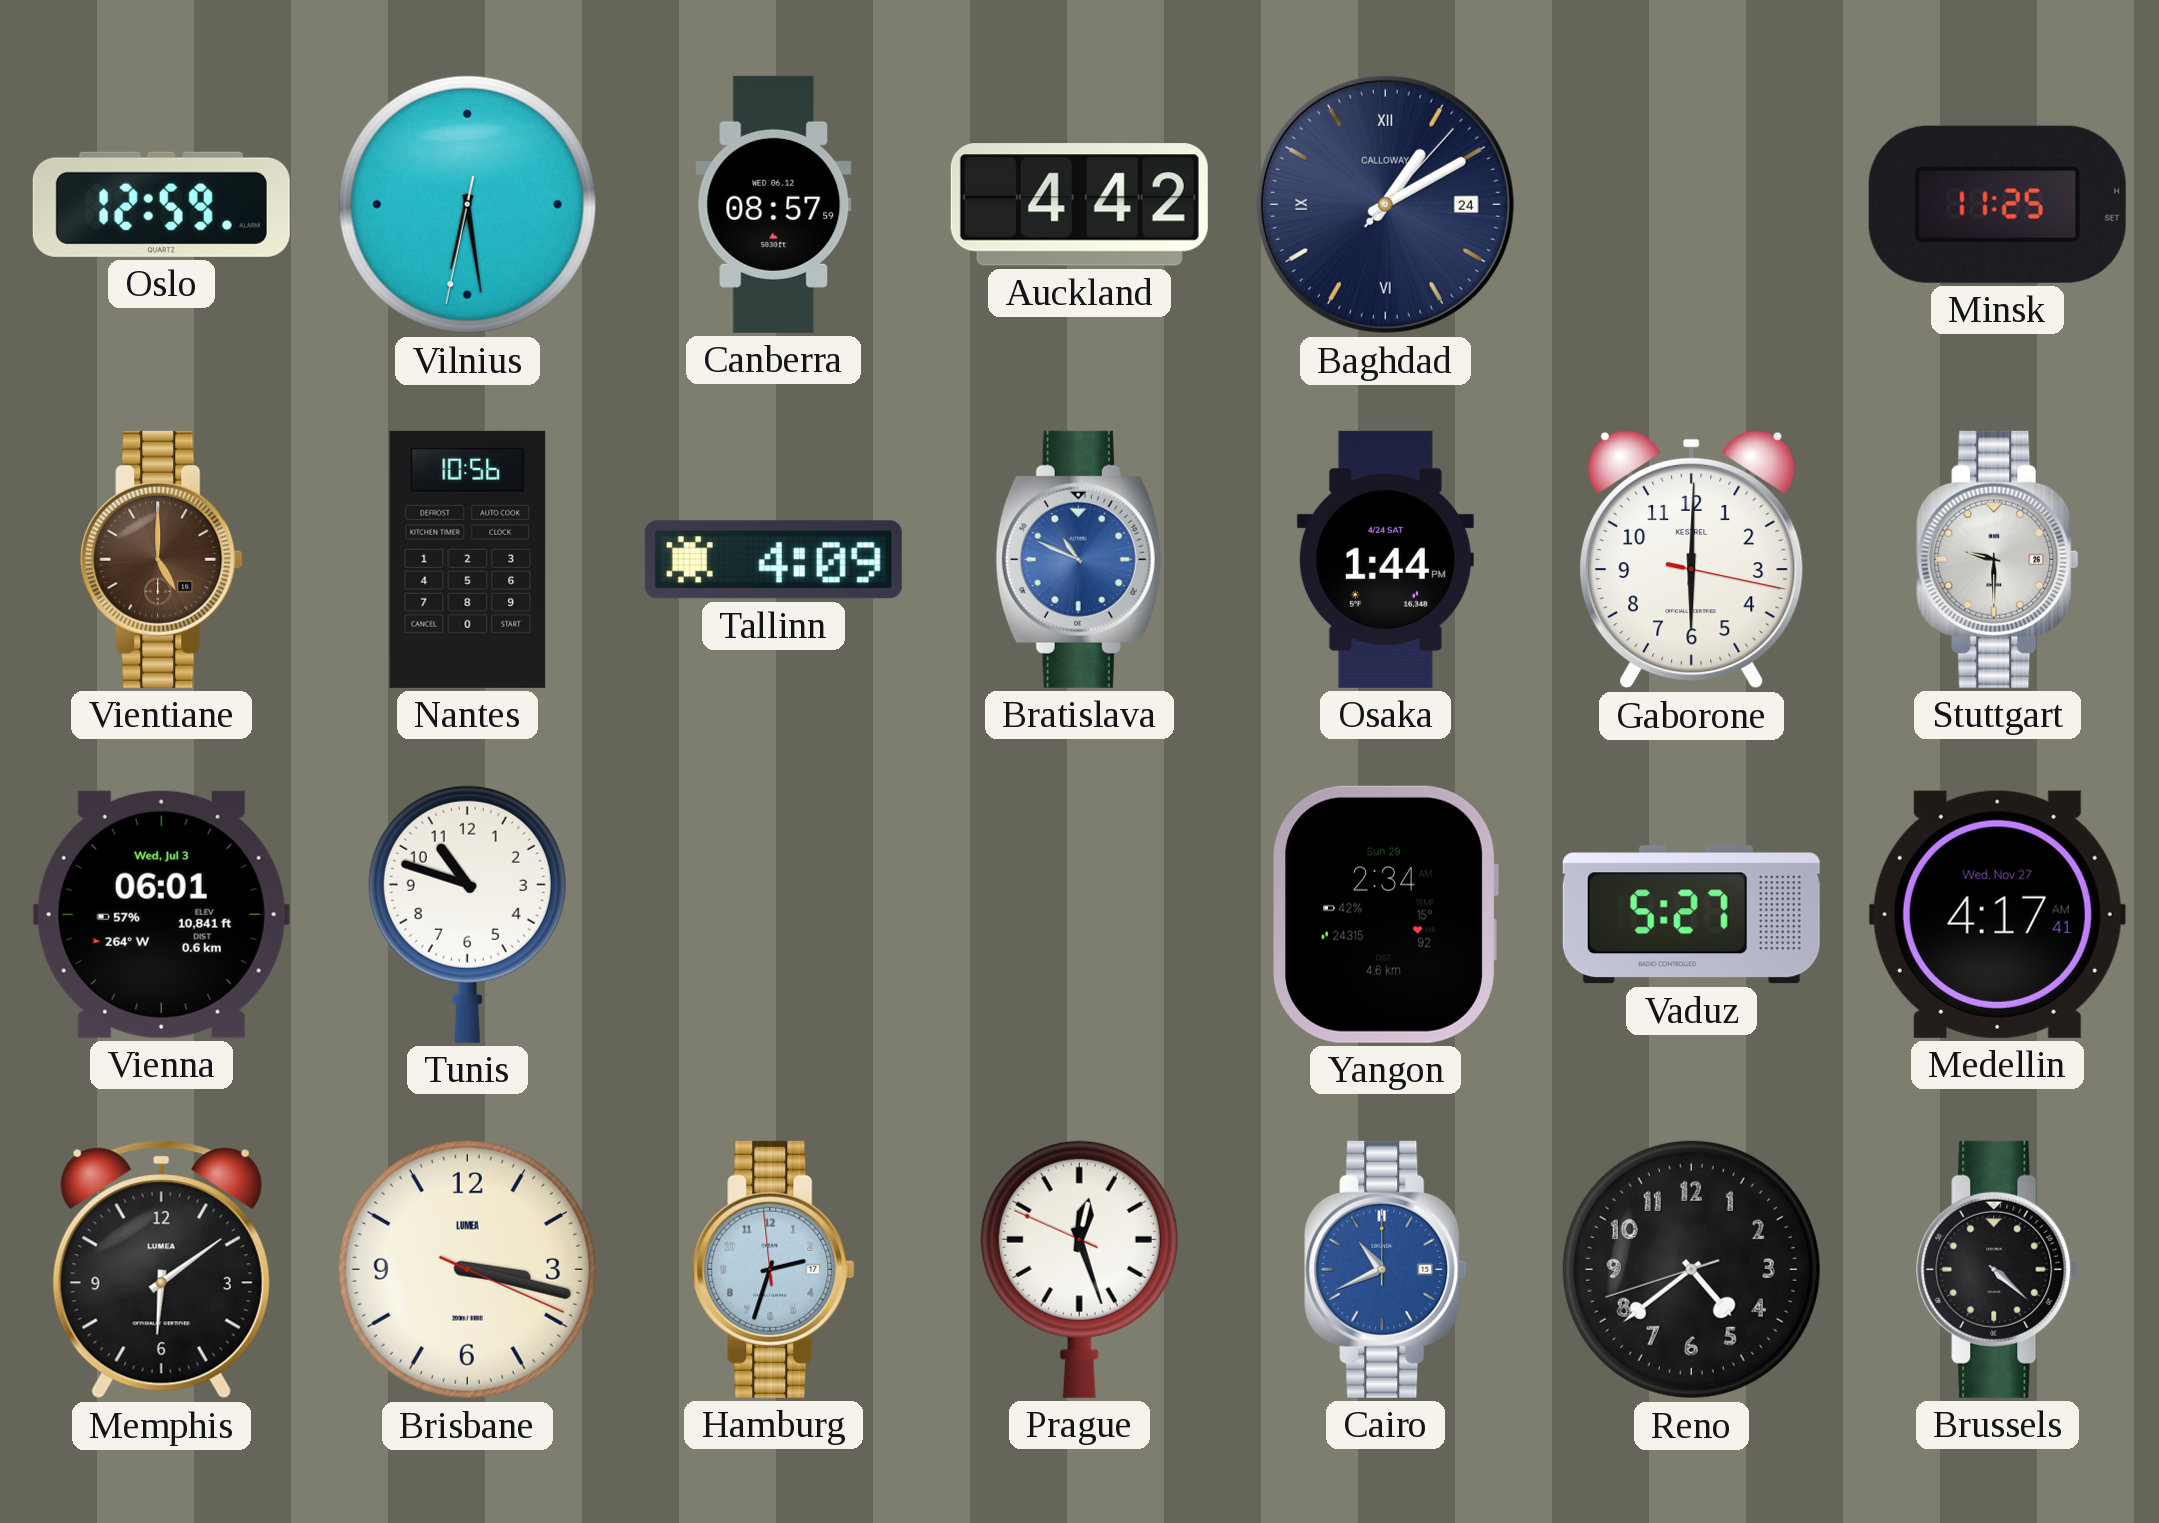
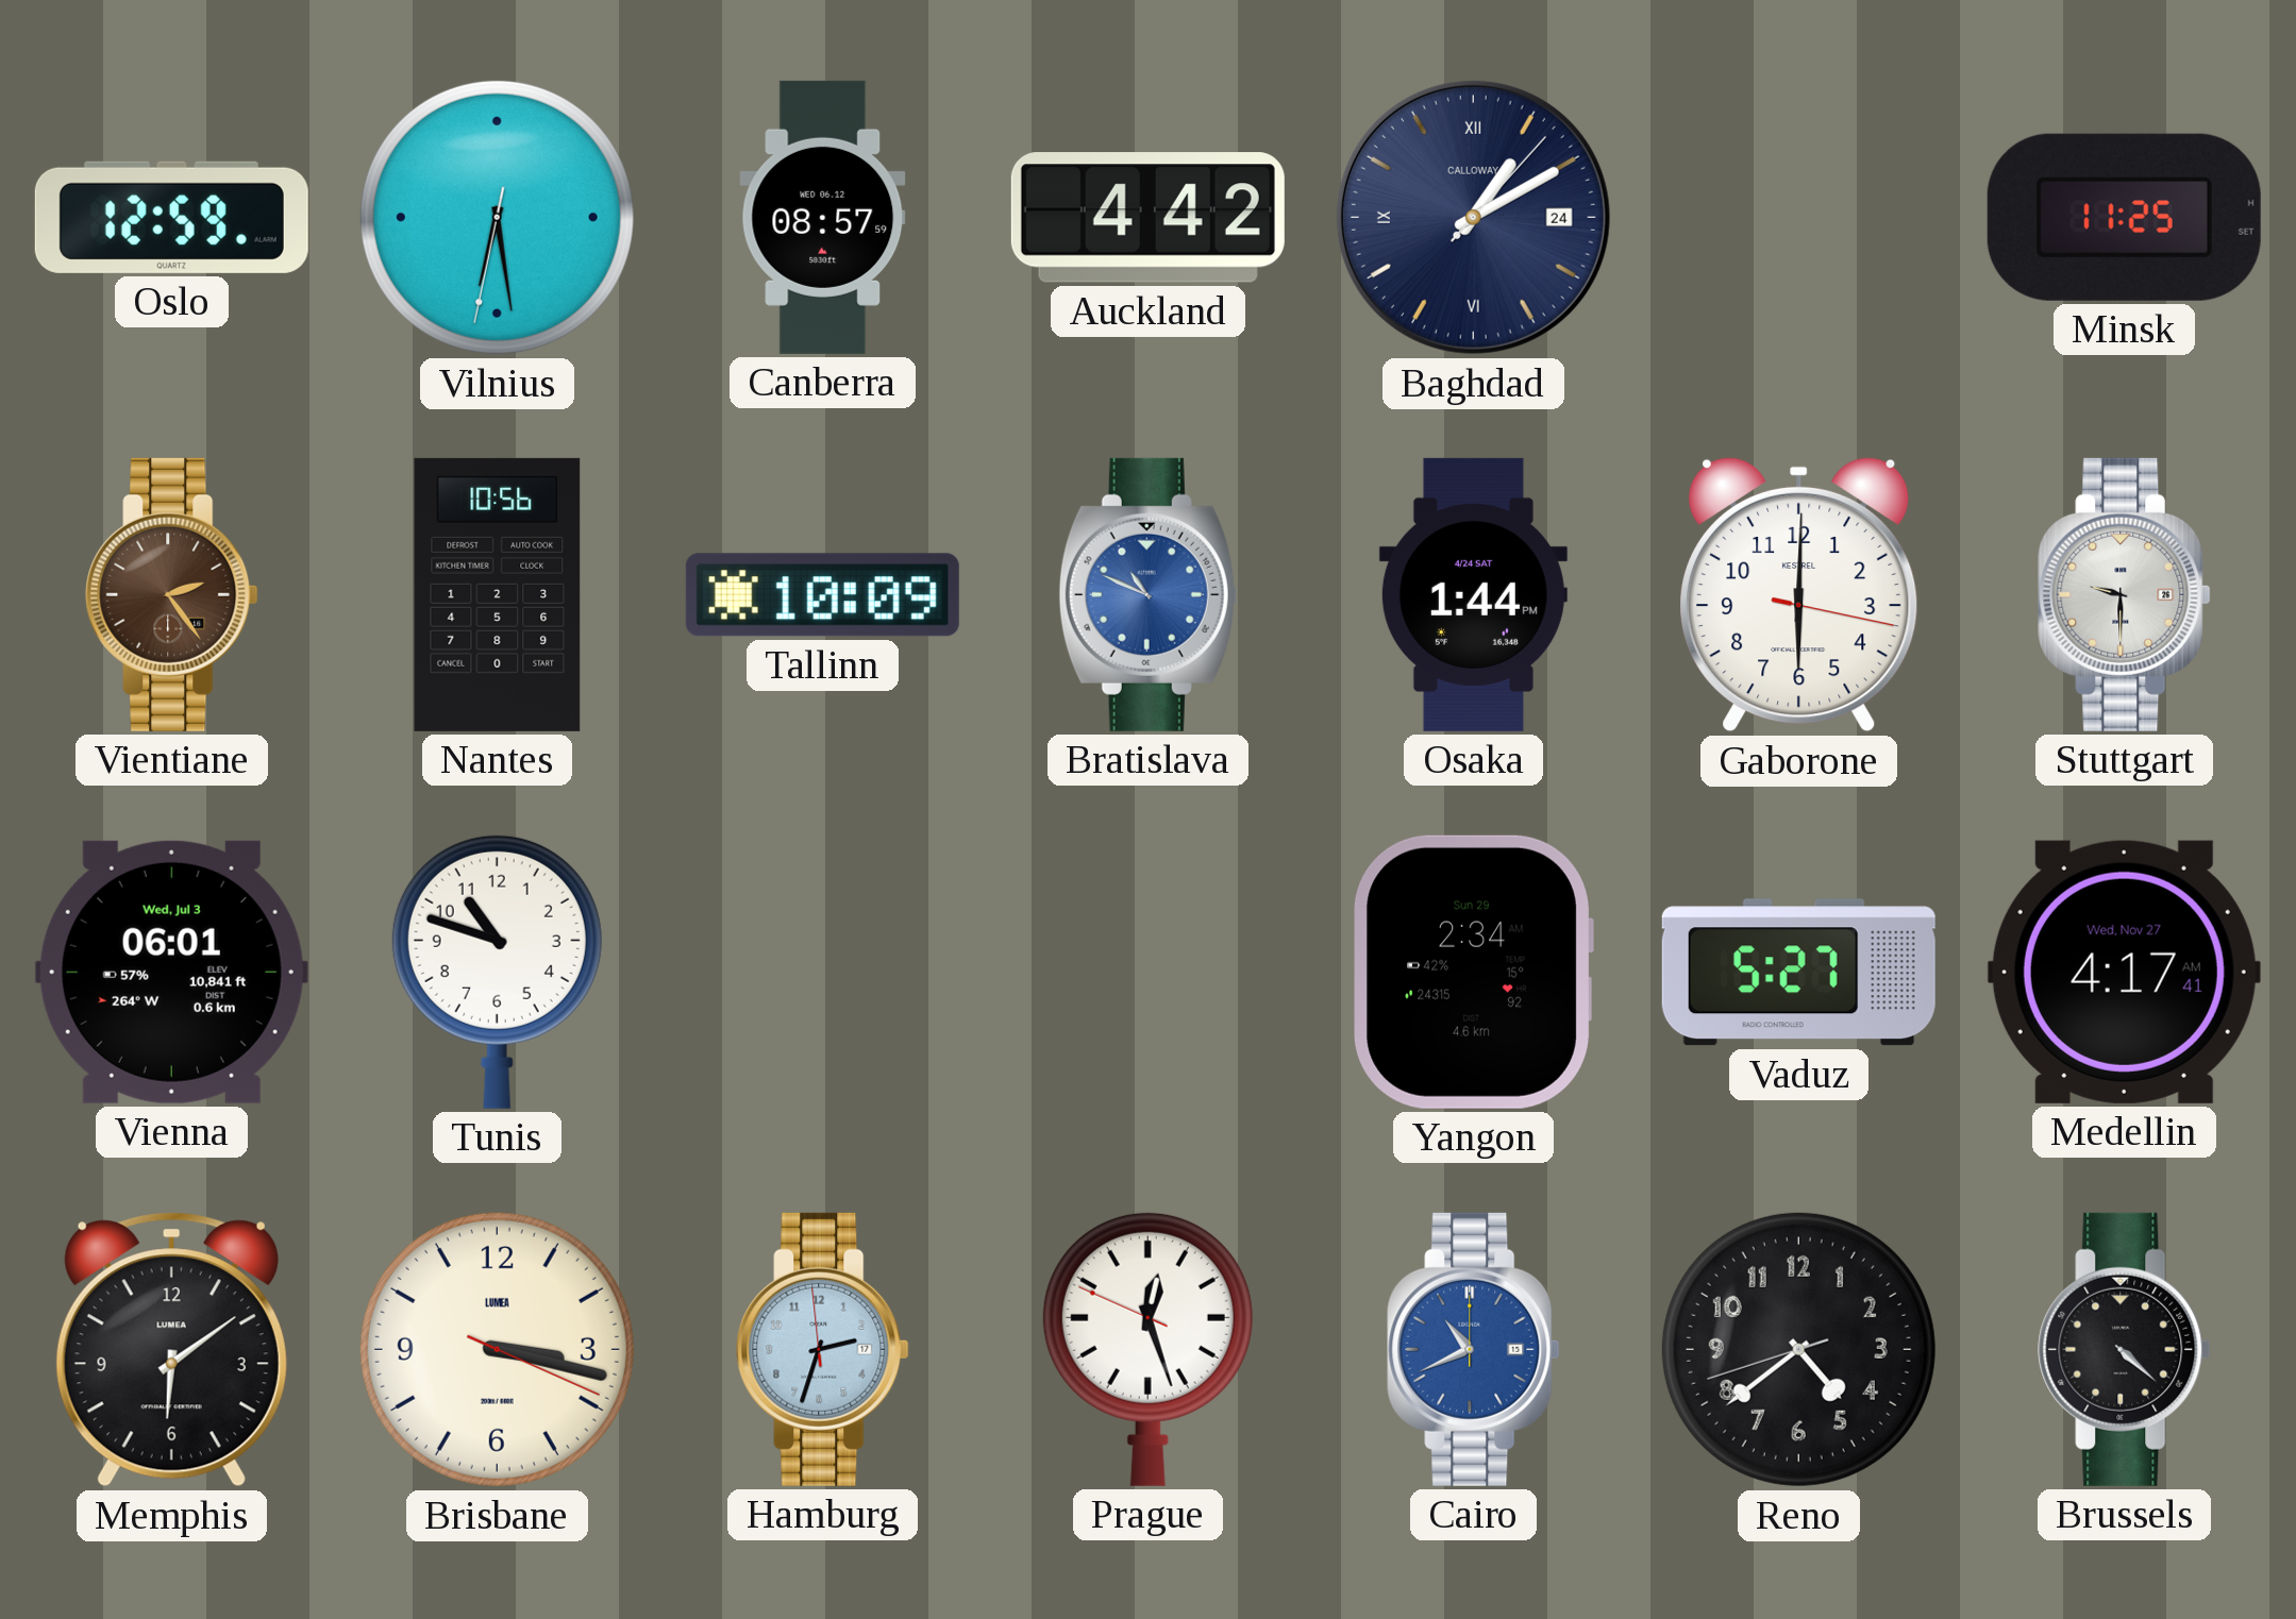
Vientiane: 5:00 -> 2:24 (172, 594)
Tallinn: 4:09 -> 10:09 (822, 595)
